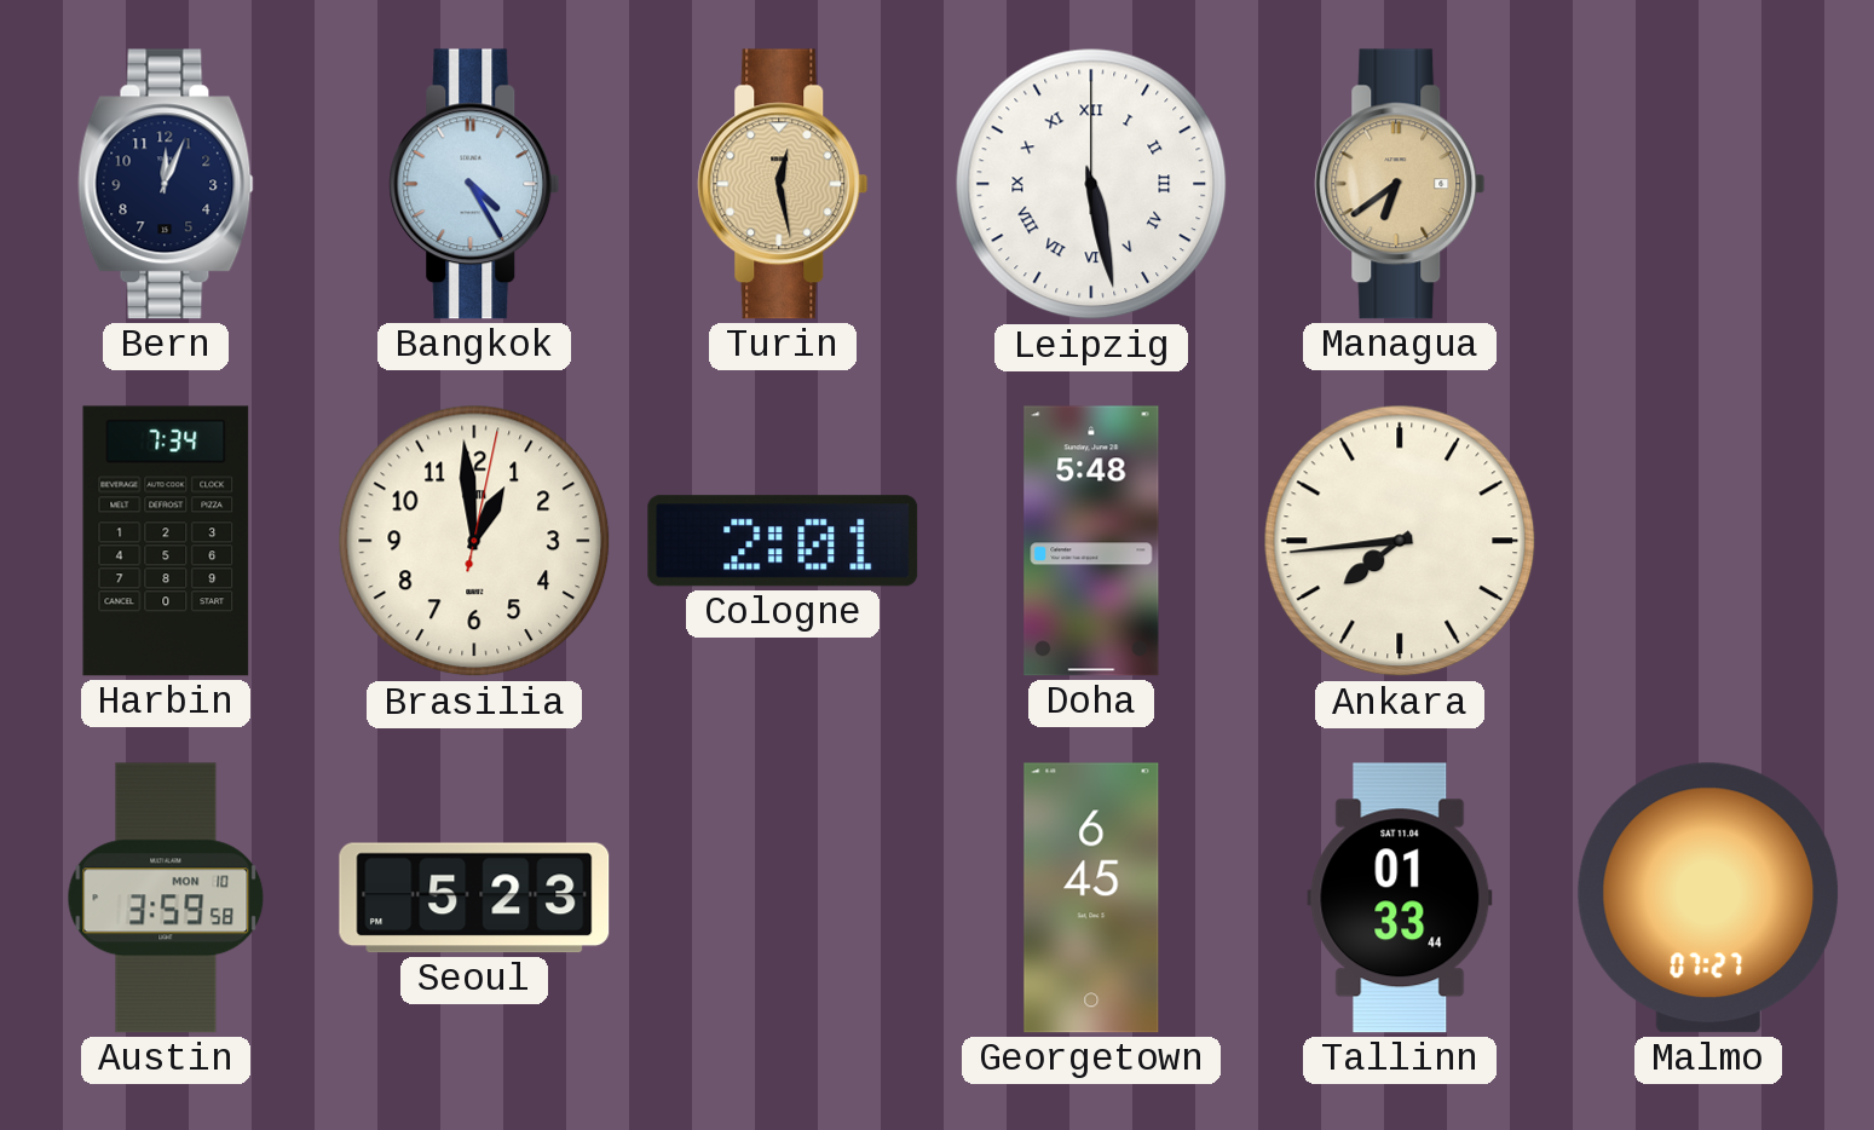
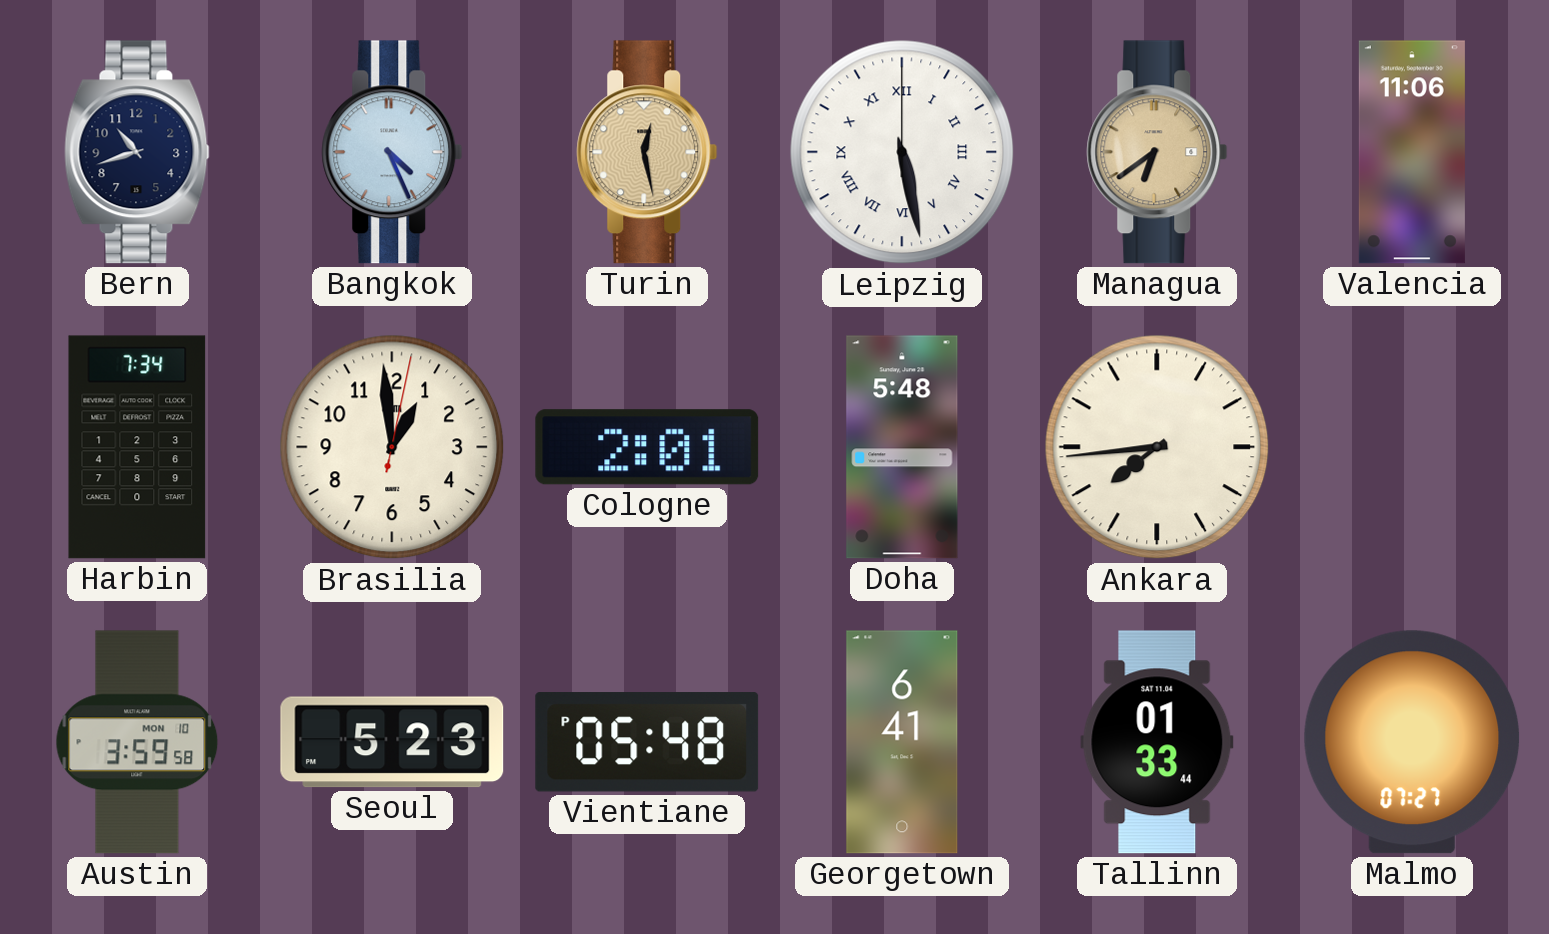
Bern: 12:04 -> 10:42 (137, 152)
Bangkok: 4:25 -> 4:26 (392, 152)
Valencia: none -> 11:06 (1412, 152)
Vientiane: none -> 05:48 (647, 742)
Georgetown: 6:45 -> 6:41 (902, 742)
